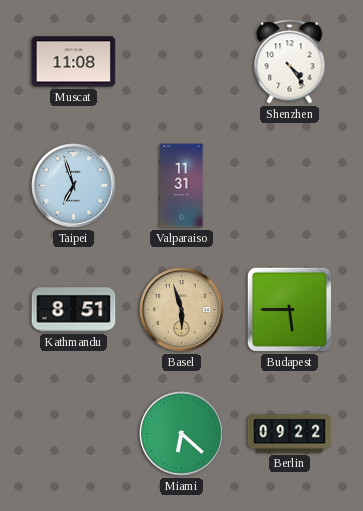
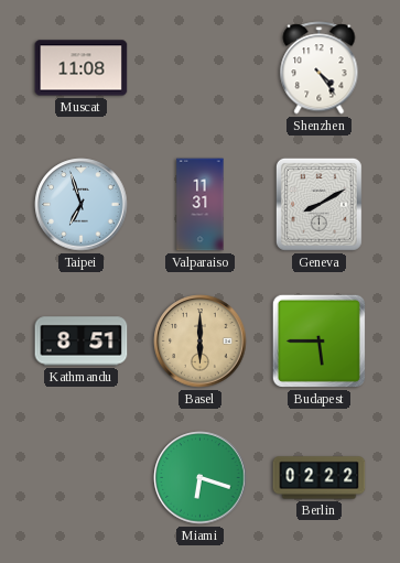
Geneva: none -> 8:10 (318, 204)
Basel: 5:57 -> 6:00 (201, 342)
Miami: 6:22 -> 6:18 (201, 478)
Berlin: 09:22 -> 02:22 (320, 478)
